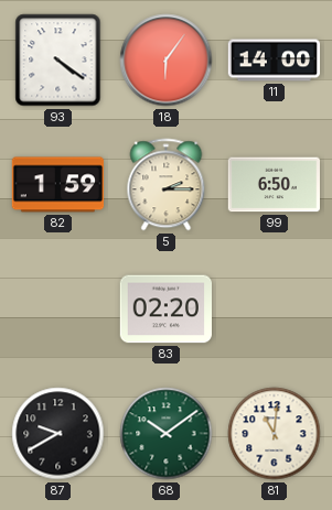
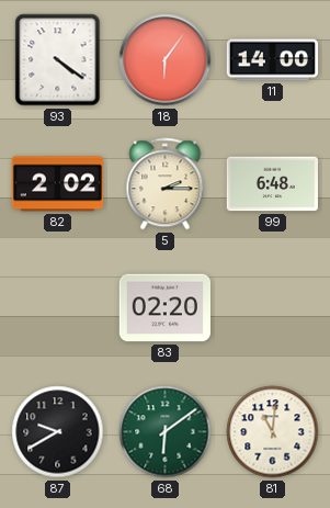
82: 1:59 -> 2:02 (58, 184)
99: 6:50 -> 6:48 (272, 184)
68: 10:09 -> 6:09 (166, 432)
